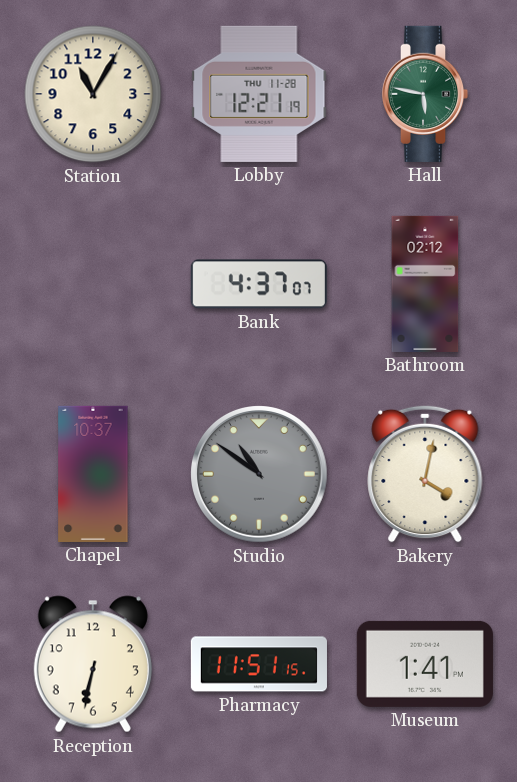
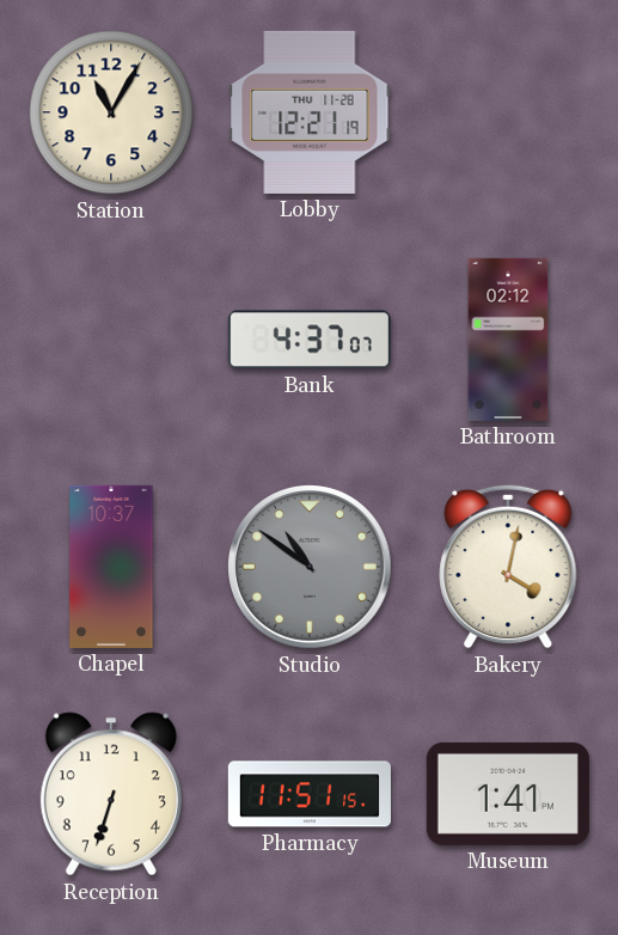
Hall: 5:47 -> none (425, 94)
Reception: 6:32 -> 6:33 (111, 794)
